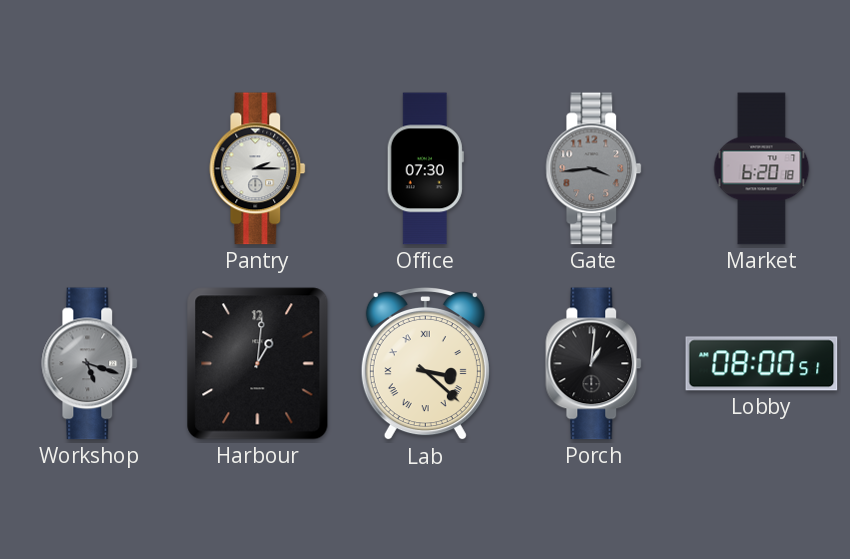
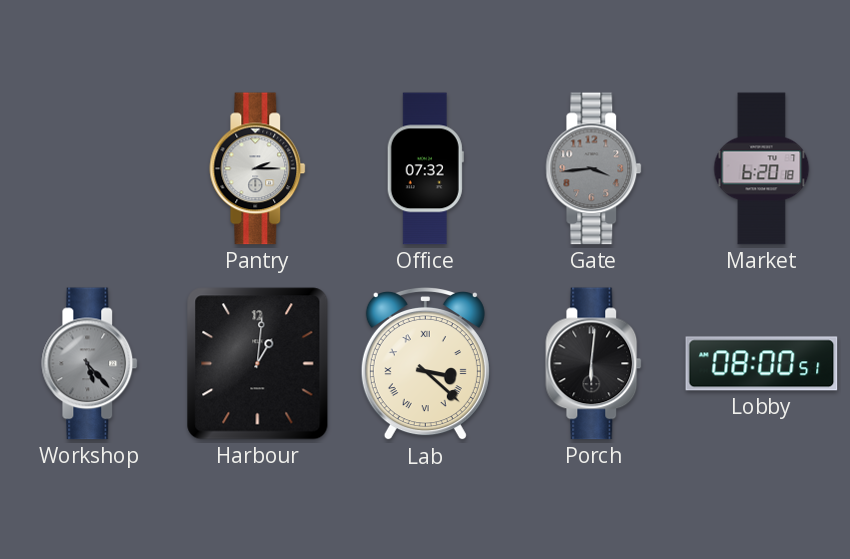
Office: 07:30 -> 07:32 (425, 169)
Workshop: 5:18 -> 5:23 (90, 364)
Porch: 1:01 -> 6:01 (594, 364)
